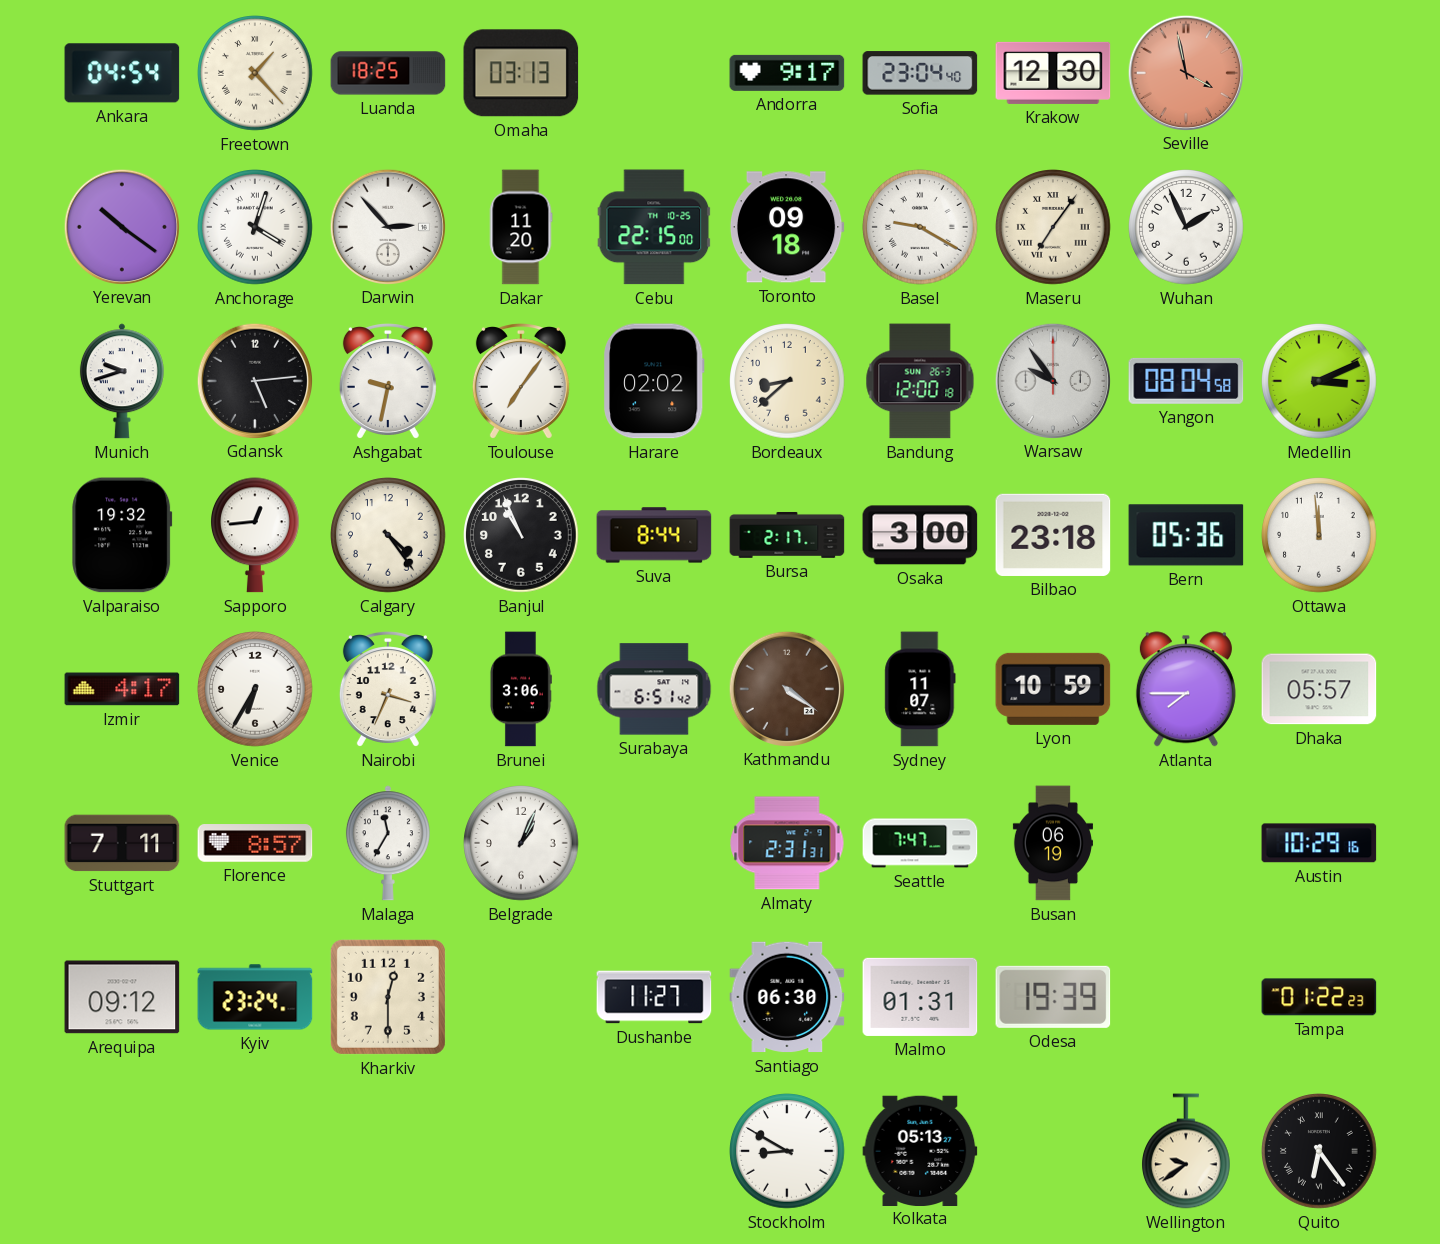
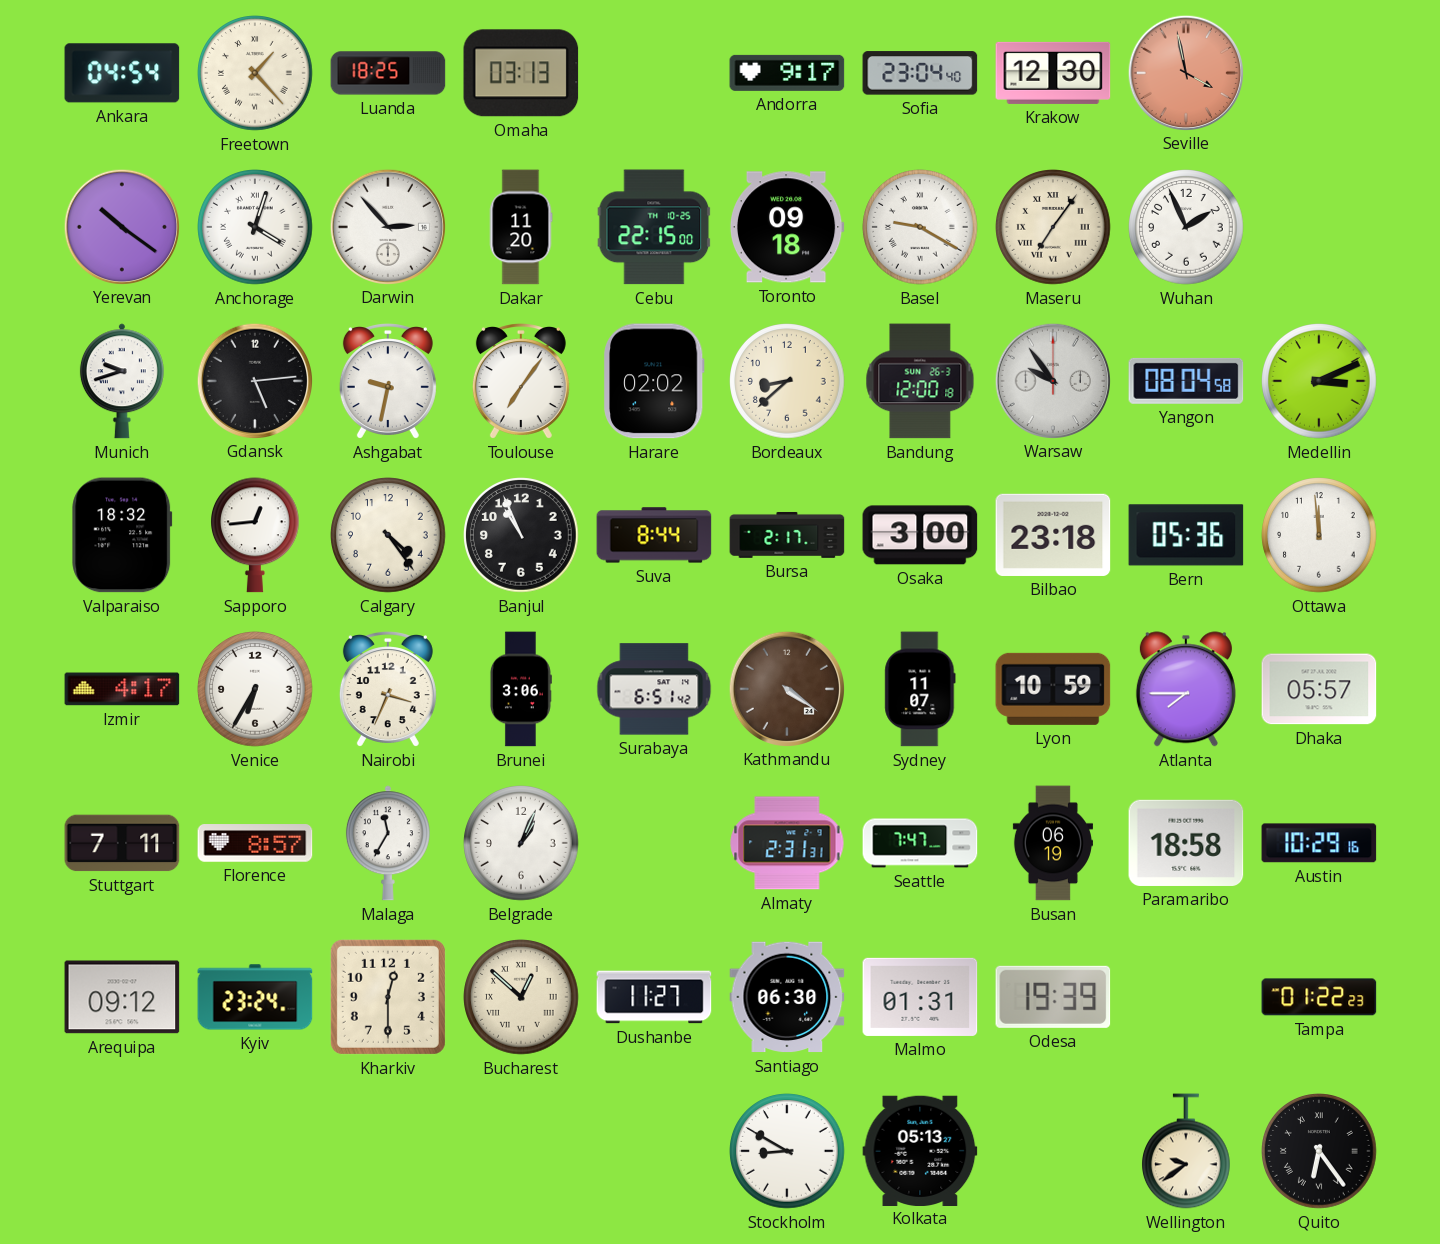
Valparaiso: 19:32 -> 18:32 (122, 535)
Paramaribo: none -> 18:58 (1186, 843)
Bucharest: none -> 12:52 (521, 997)
